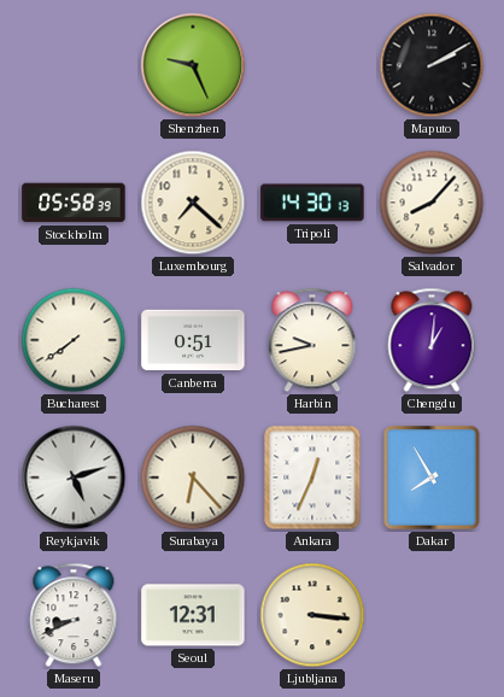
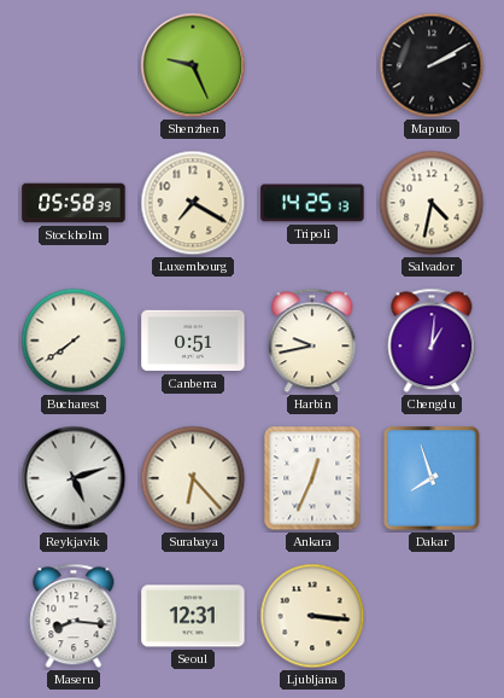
Luxembourg: 7:22 -> 7:20 (193, 203)
Tripoli: 14:30 -> 14:25 (312, 203)
Salvador: 8:07 -> 4:32 (432, 203)
Dakar: 7:55 -> 7:57 (433, 479)
Maseru: 8:41 -> 8:16 (74, 616)
